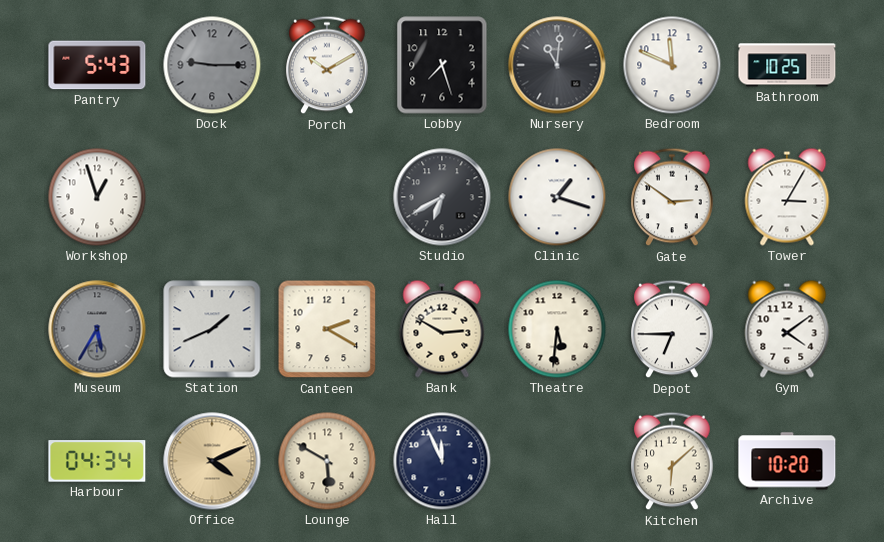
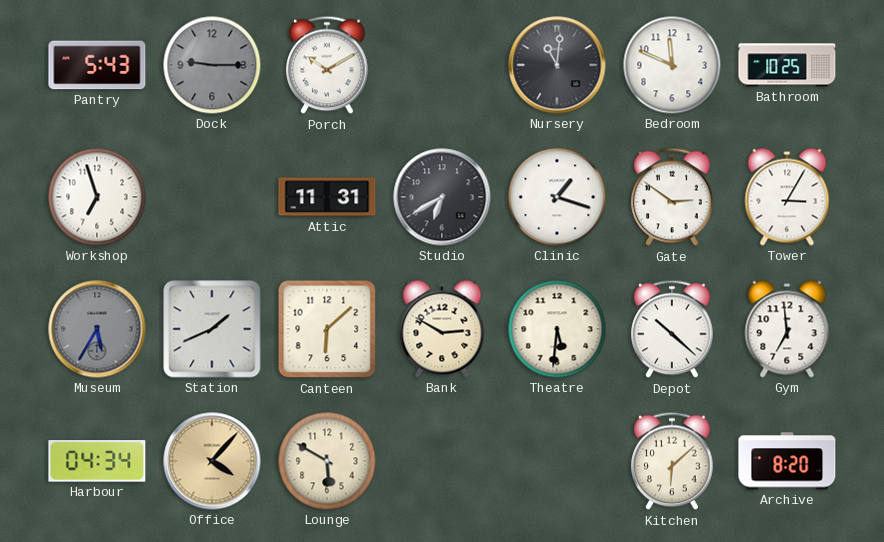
Lobby: 7:27 -> none (442, 65)
Workshop: 12:57 -> 6:57 (97, 197)
Attic: none -> 11:31 (327, 197)
Canteen: 2:20 -> 6:08 (327, 329)
Depot: 6:45 -> 10:22 (672, 329)
Gym: 4:09 -> 6:59 (787, 329)
Office: 4:11 -> 4:07 (212, 461)
Hall: 11:56 -> none (442, 461)
Archive: 10:20 -> 8:20 (787, 461)
